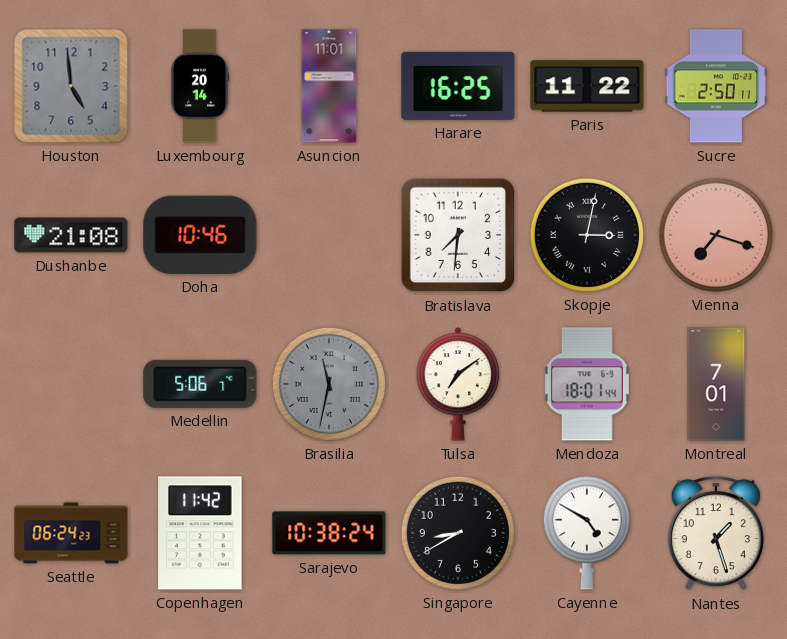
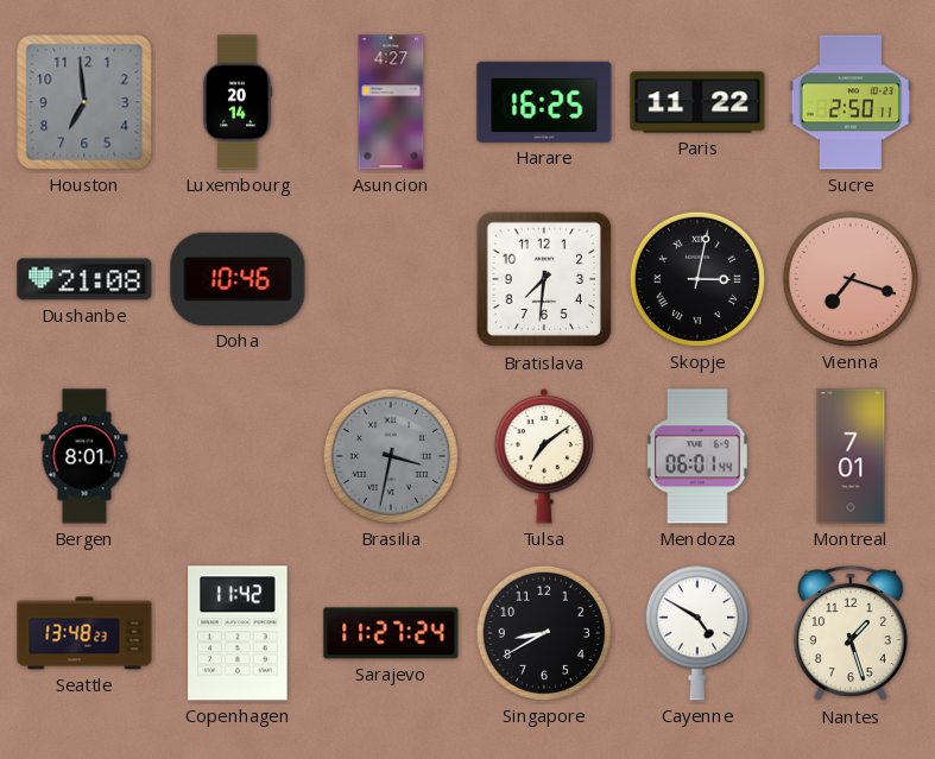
Houston: 4:59 -> 6:59 (84, 102)
Asuncion: 11:01 -> 4:27 (391, 102)
Bergen: none -> 8:01 (84, 456)
Medellin: 5:06 -> none (200, 384)
Brasilia: 11:32 -> 3:32 (391, 456)
Mendoza: 18:01 -> 06:01 (697, 456)
Seattle: 06:24 -> 13:48 (84, 633)
Sarajevo: 10:38 -> 11:27 (391, 633)
